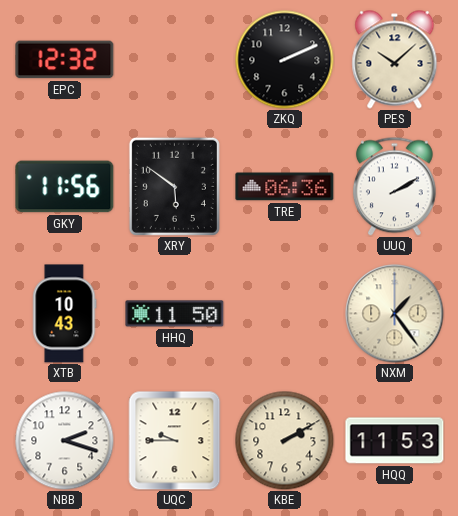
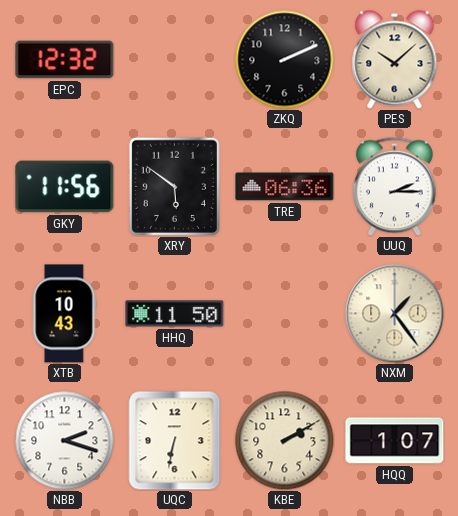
UUQ: 2:10 -> 2:15 (394, 186)
UQC: 9:45 -> 6:32 (175, 441)
HQQ: 11:53 -> 1:07 (395, 441)
